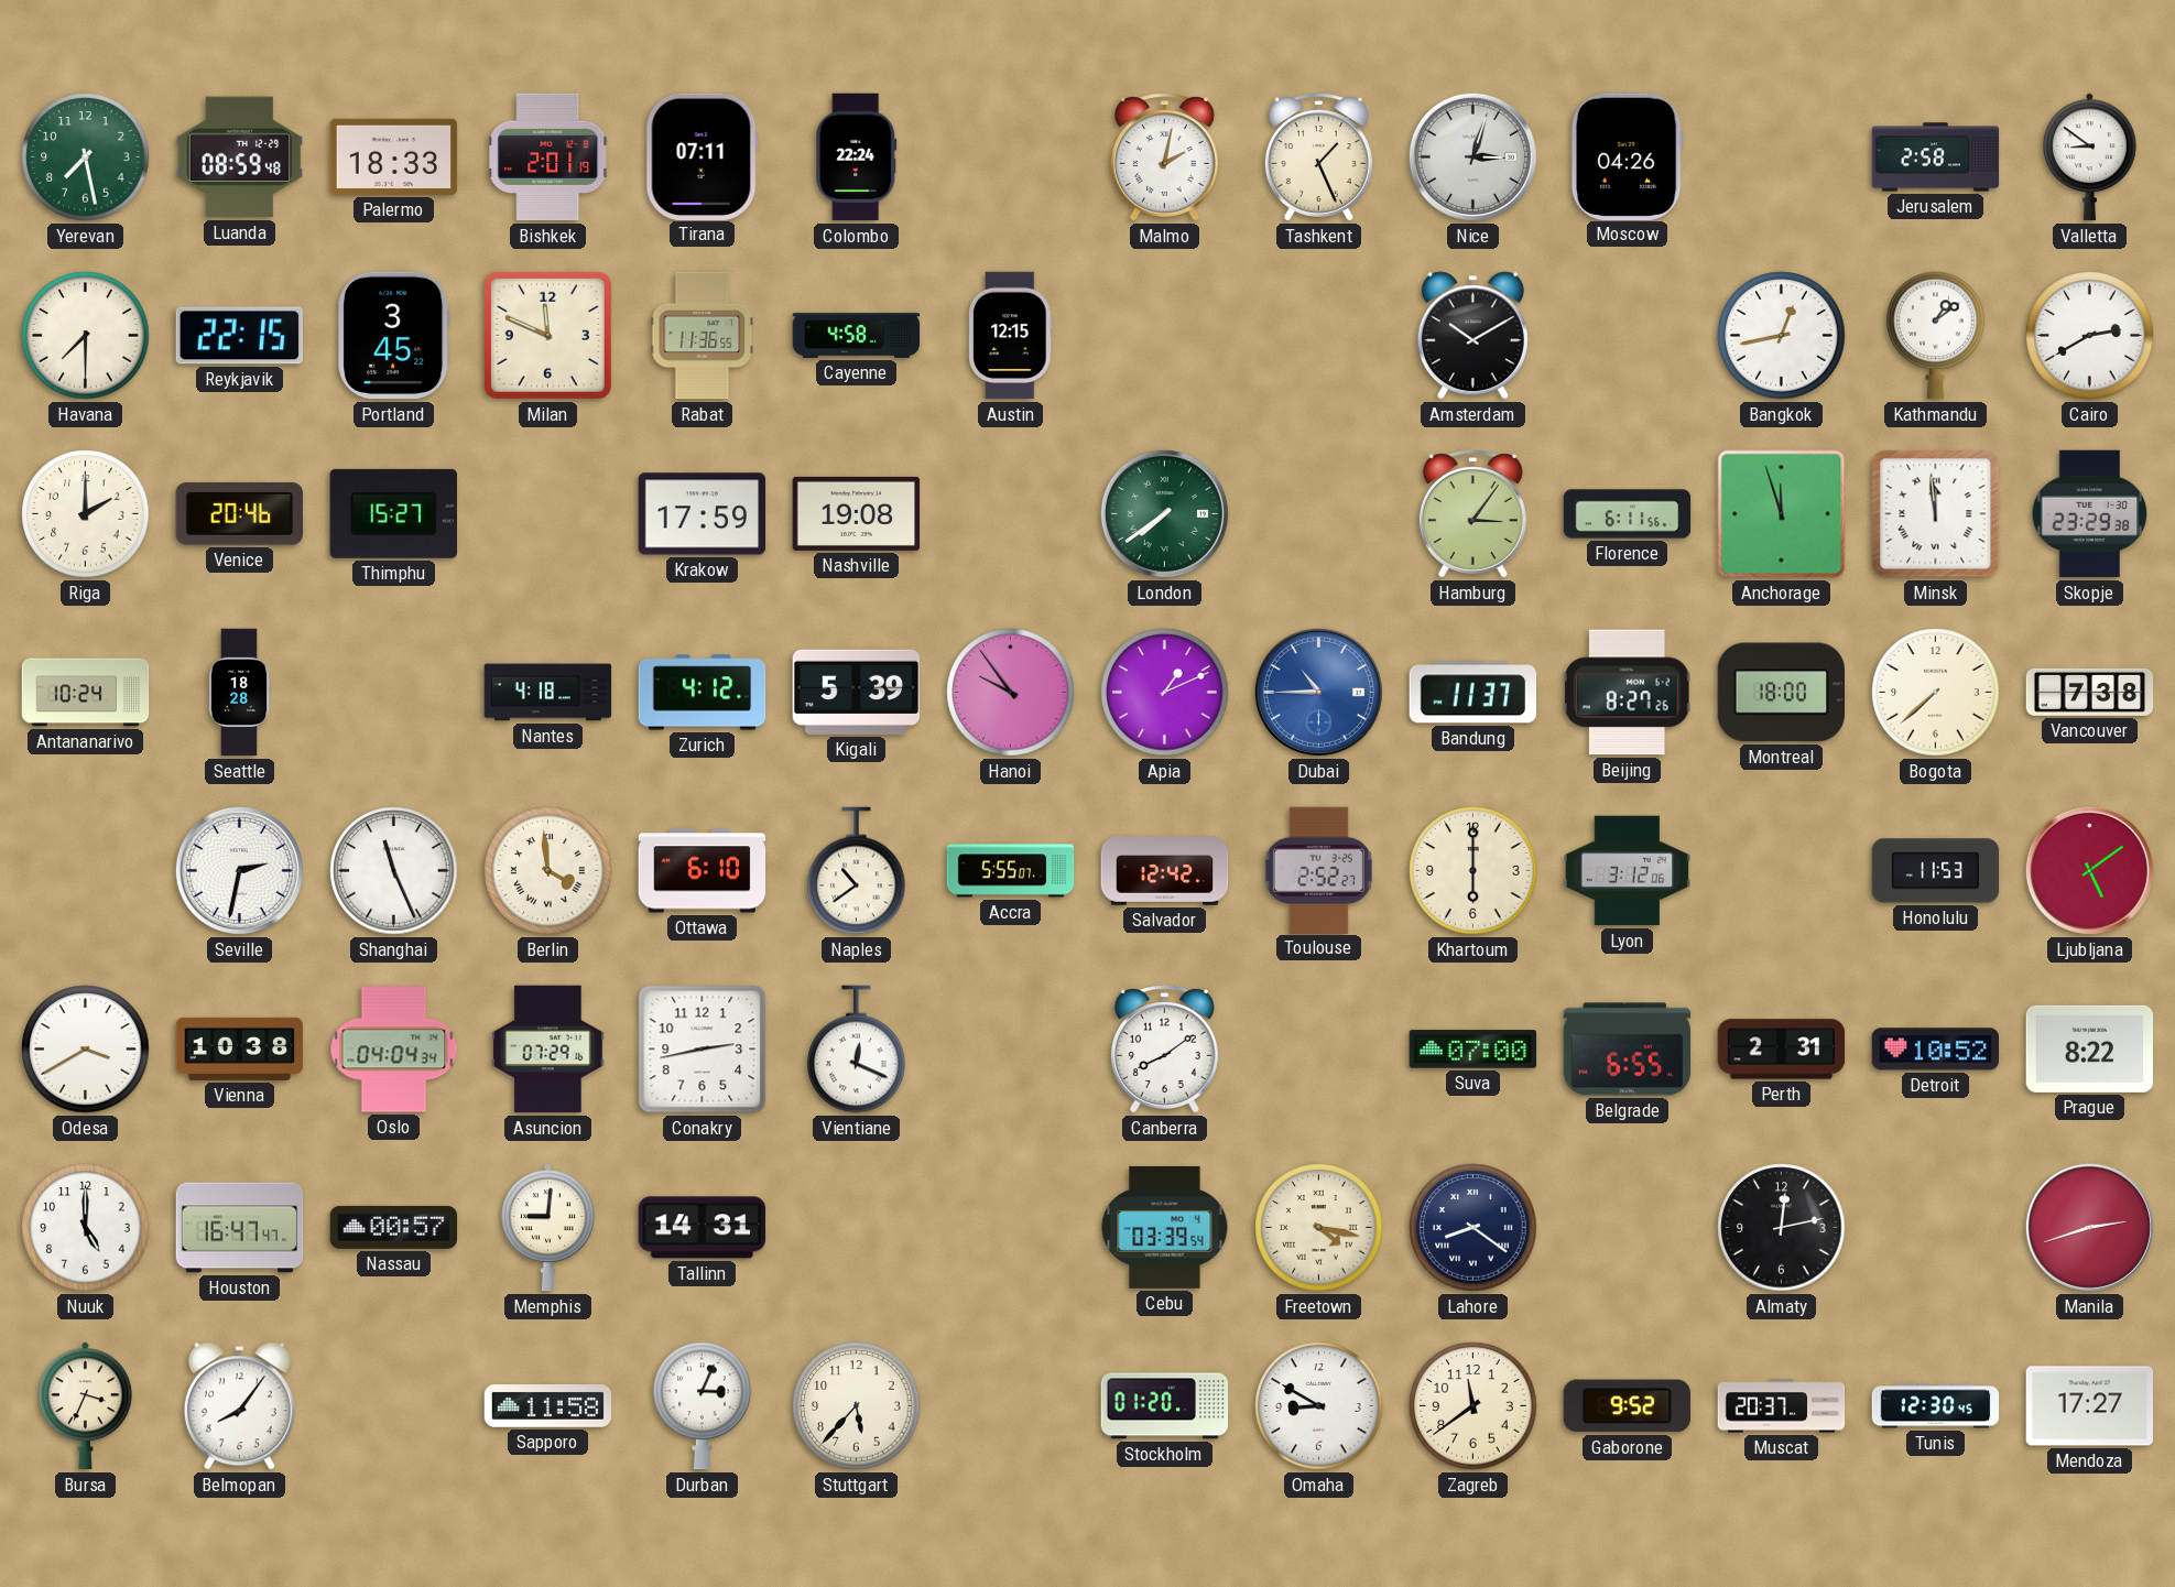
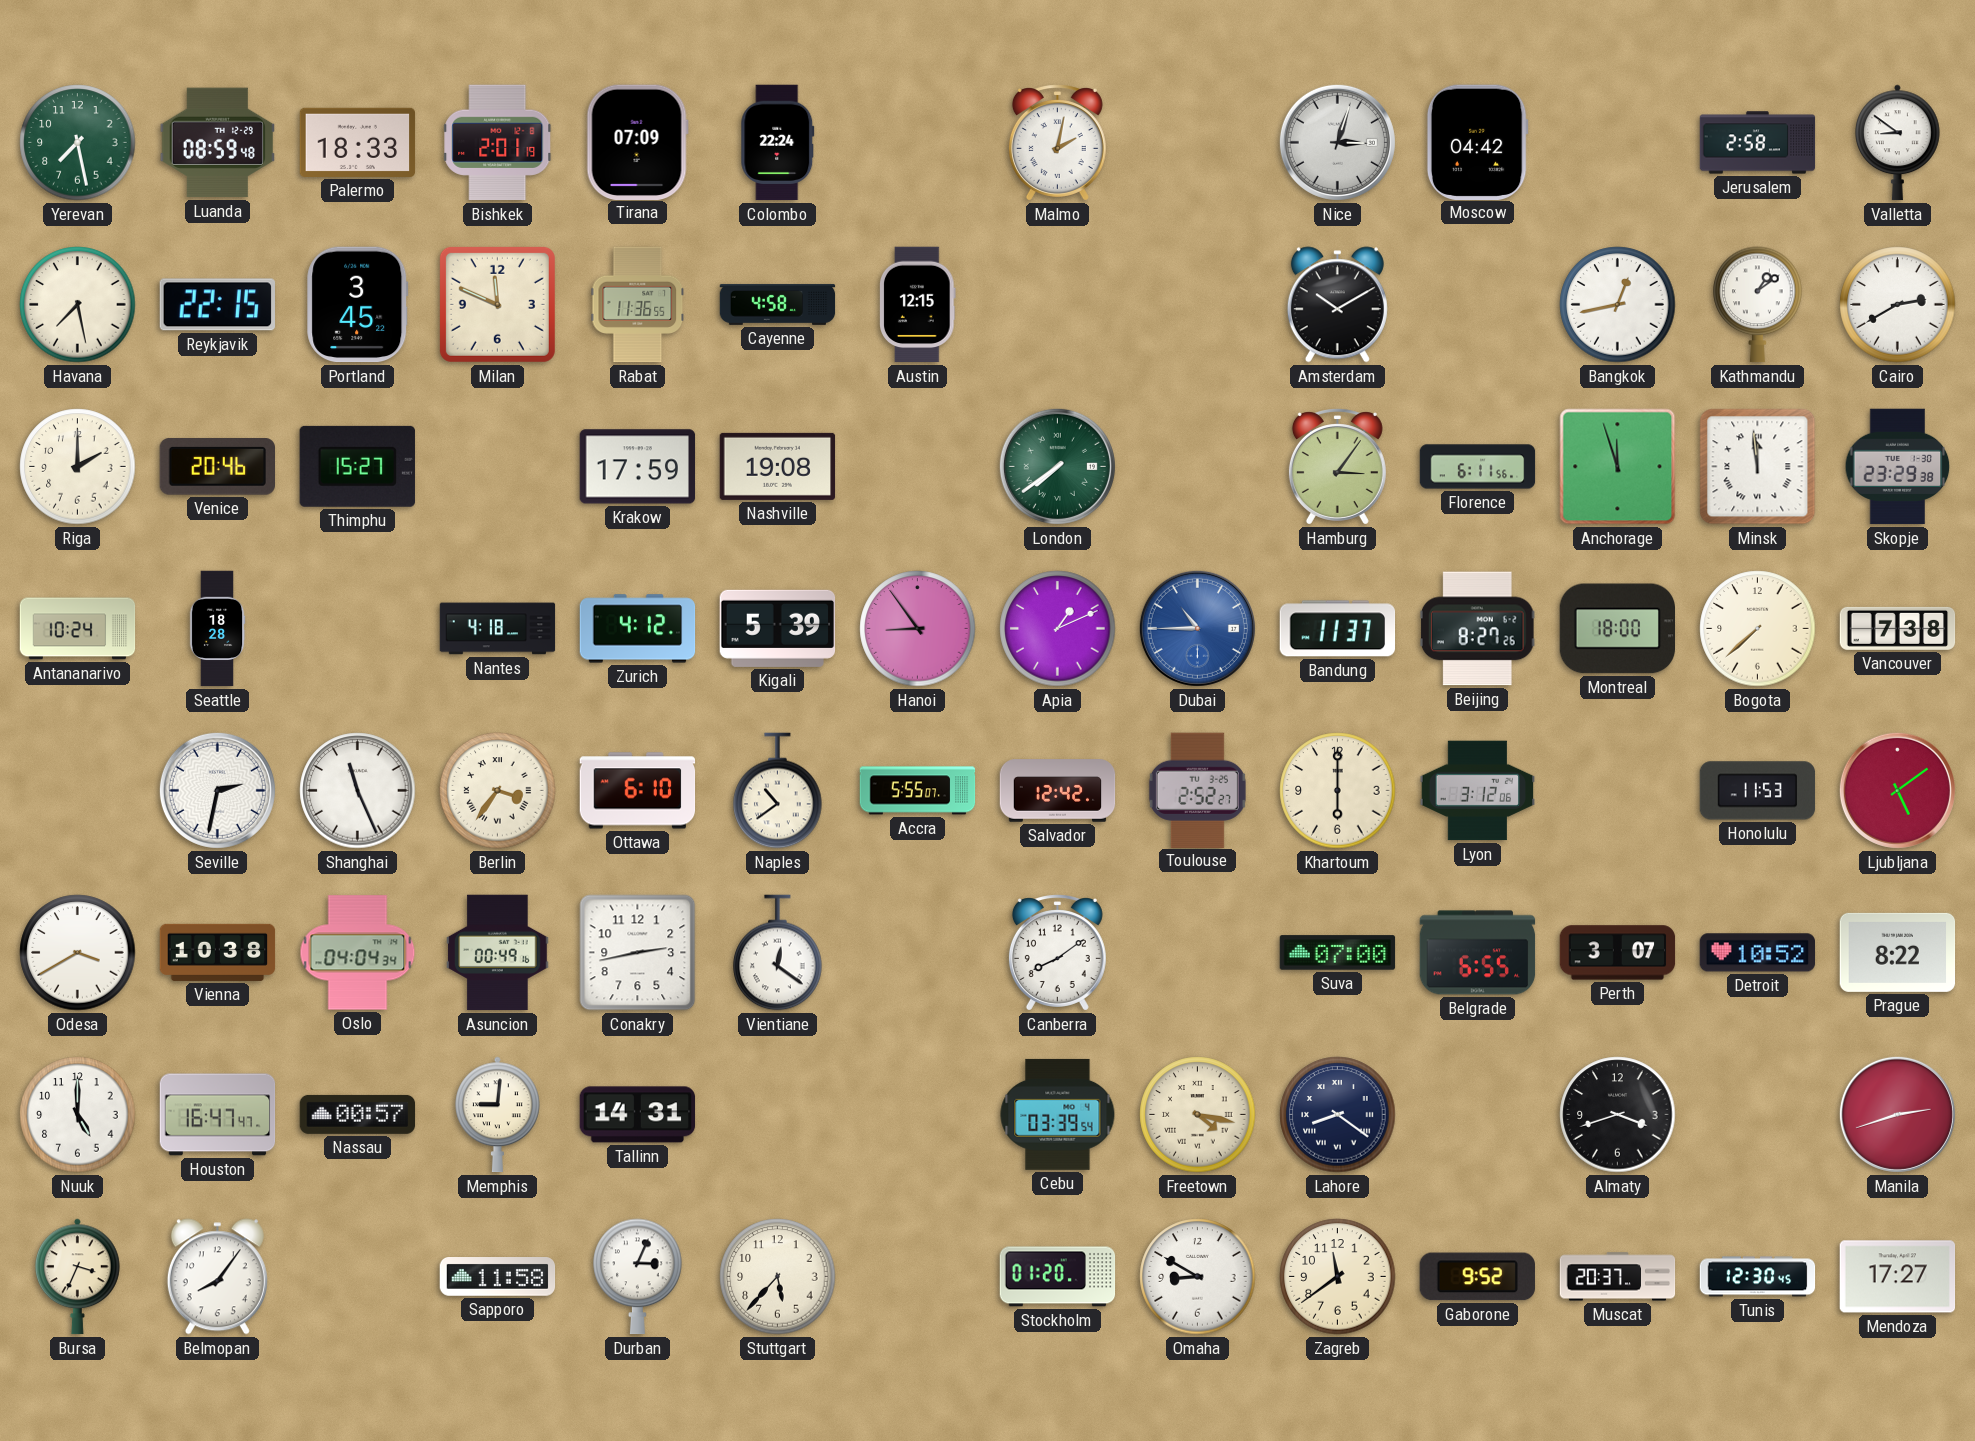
Tirana: 07:11 -> 07:09 (637, 142)
Tashkent: 1:26 -> none (1318, 157)
Moscow: 04:26 -> 04:42 (1477, 142)
Havana: 7:30 -> 7:28 (78, 305)
Hanoi: 9:54 -> 8:54 (918, 629)
Berlin: 3:59 -> 3:36 (498, 791)
Asuncion: 07:29 -> 00:49 (498, 953)
Vientiane: 12:19 -> 12:21 (778, 953)
Perth: 2:31 -> 3:07 (1618, 953)
Almaty: 12:13 -> 3:42 (1618, 1115)
